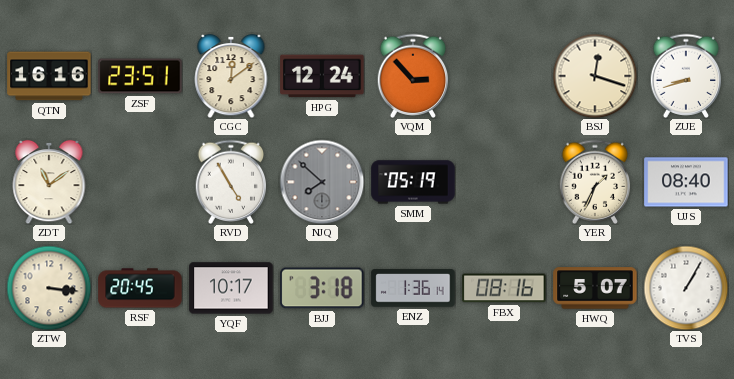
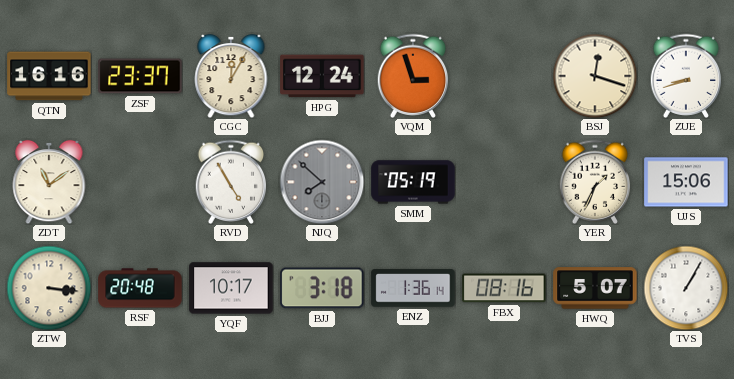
ZSF: 23:51 -> 23:37 (140, 76)
CGC: 12:09 -> 12:05 (231, 76)
VQM: 2:53 -> 2:57 (413, 75)
UJS: 08:40 -> 15:06 (686, 182)
RSF: 20:45 -> 20:48 (140, 288)
